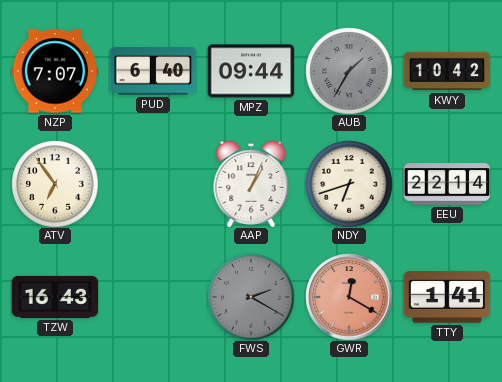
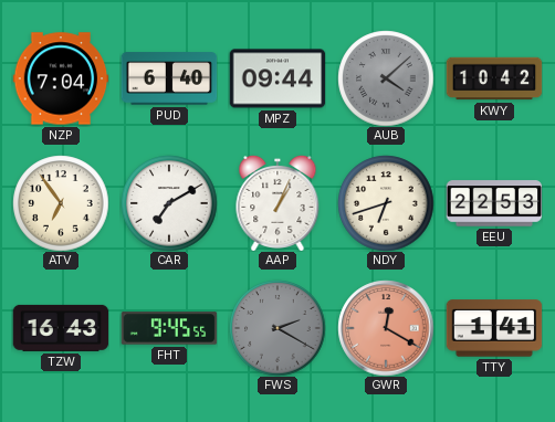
NZP: 7:07 -> 7:04 (61, 78)
AUB: 1:35 -> 4:08 (386, 78)
CAR: none -> 7:10 (169, 203)
EEU: 22:14 -> 22:53 (494, 203)
FHT: none -> 9:45 (169, 328)
